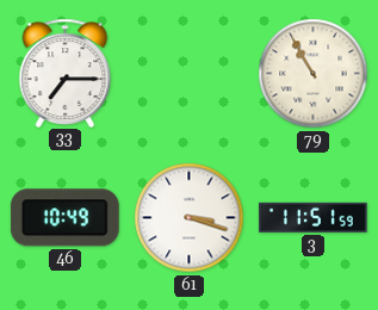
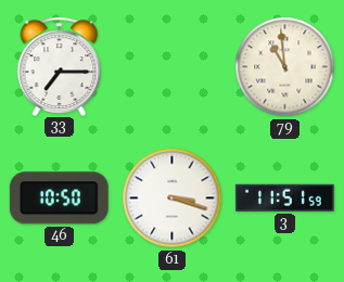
79: 10:55 -> 10:59 (285, 67)
46: 10:49 -> 10:50 (59, 198)
